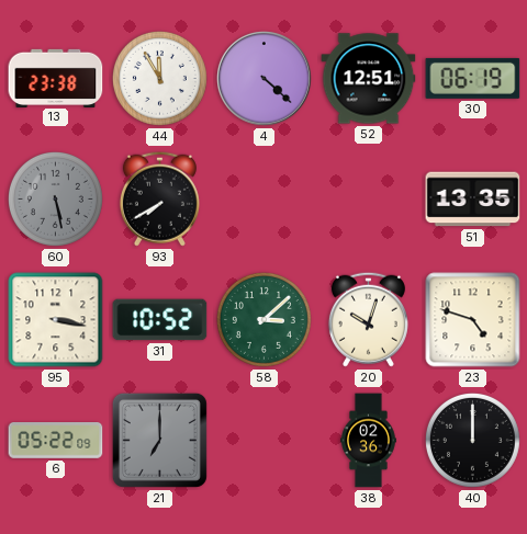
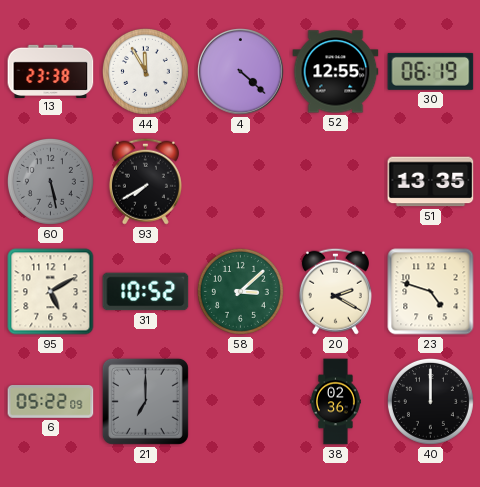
52: 12:51 -> 12:55 (336, 72)
95: 3:17 -> 5:10 (51, 292)
20: 10:03 -> 2:20 (335, 291)
